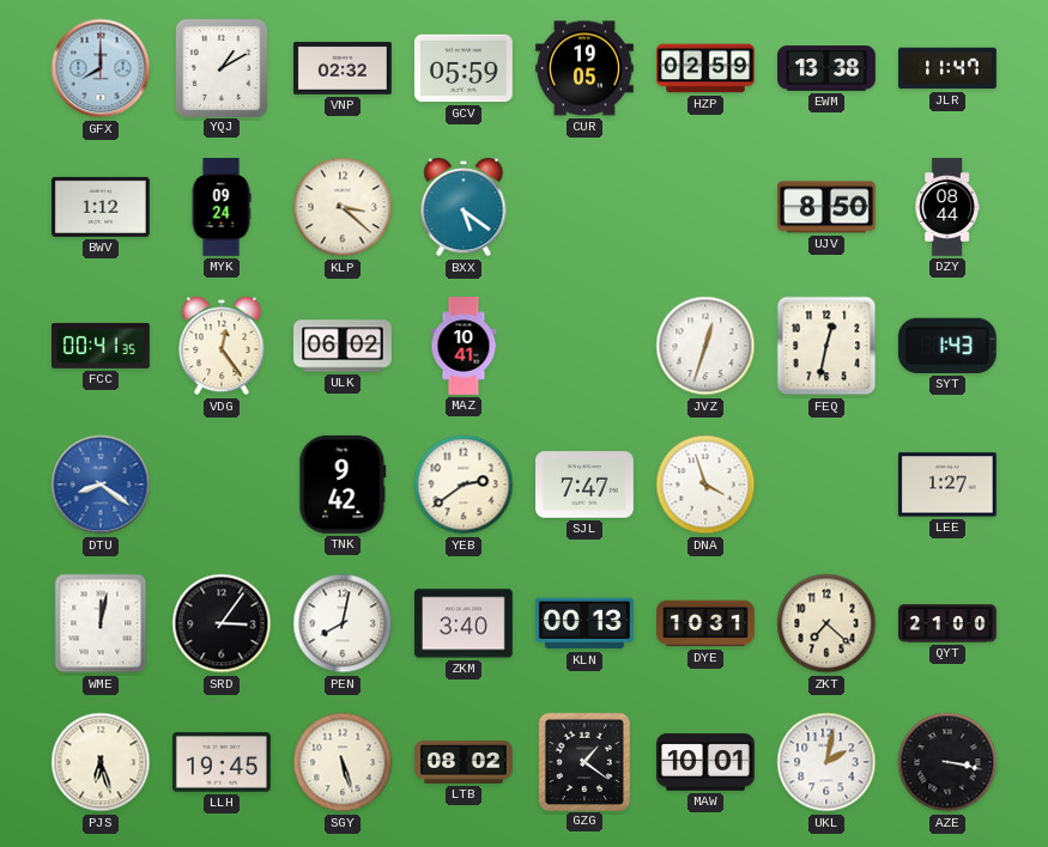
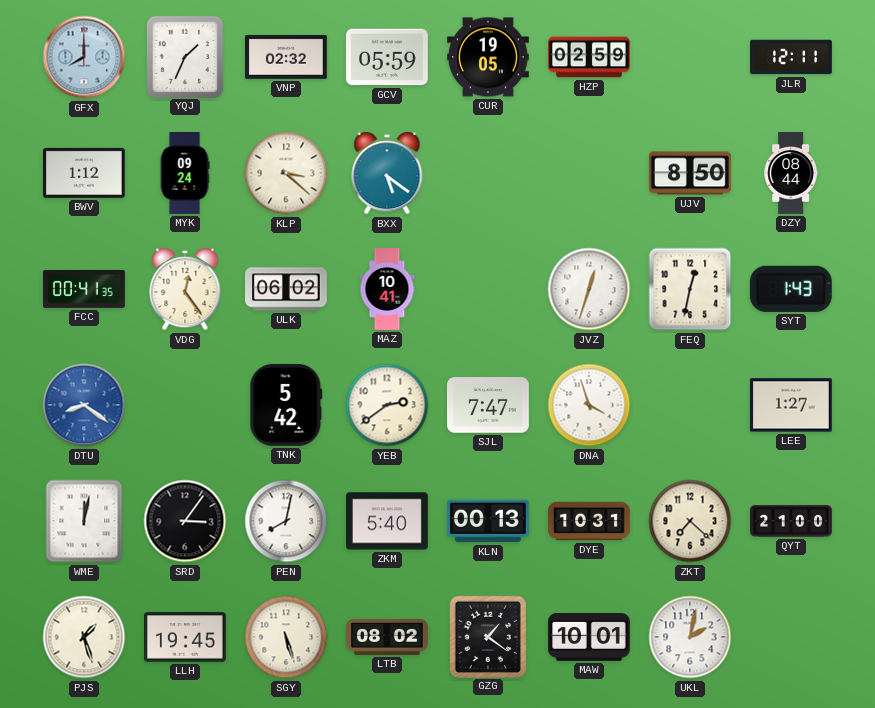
YQJ: 1:10 -> 1:34 (184, 56)
EWM: 13:38 -> none (828, 68)
JLR: 11:47 -> 12:11 (792, 57)
TNK: 9:42 -> 5:42 (286, 405)
ZKM: 3:40 -> 5:40 (388, 521)
PJS: 6:27 -> 1:27 (84, 637)
AZE: 3:17 -> none (947, 762)
